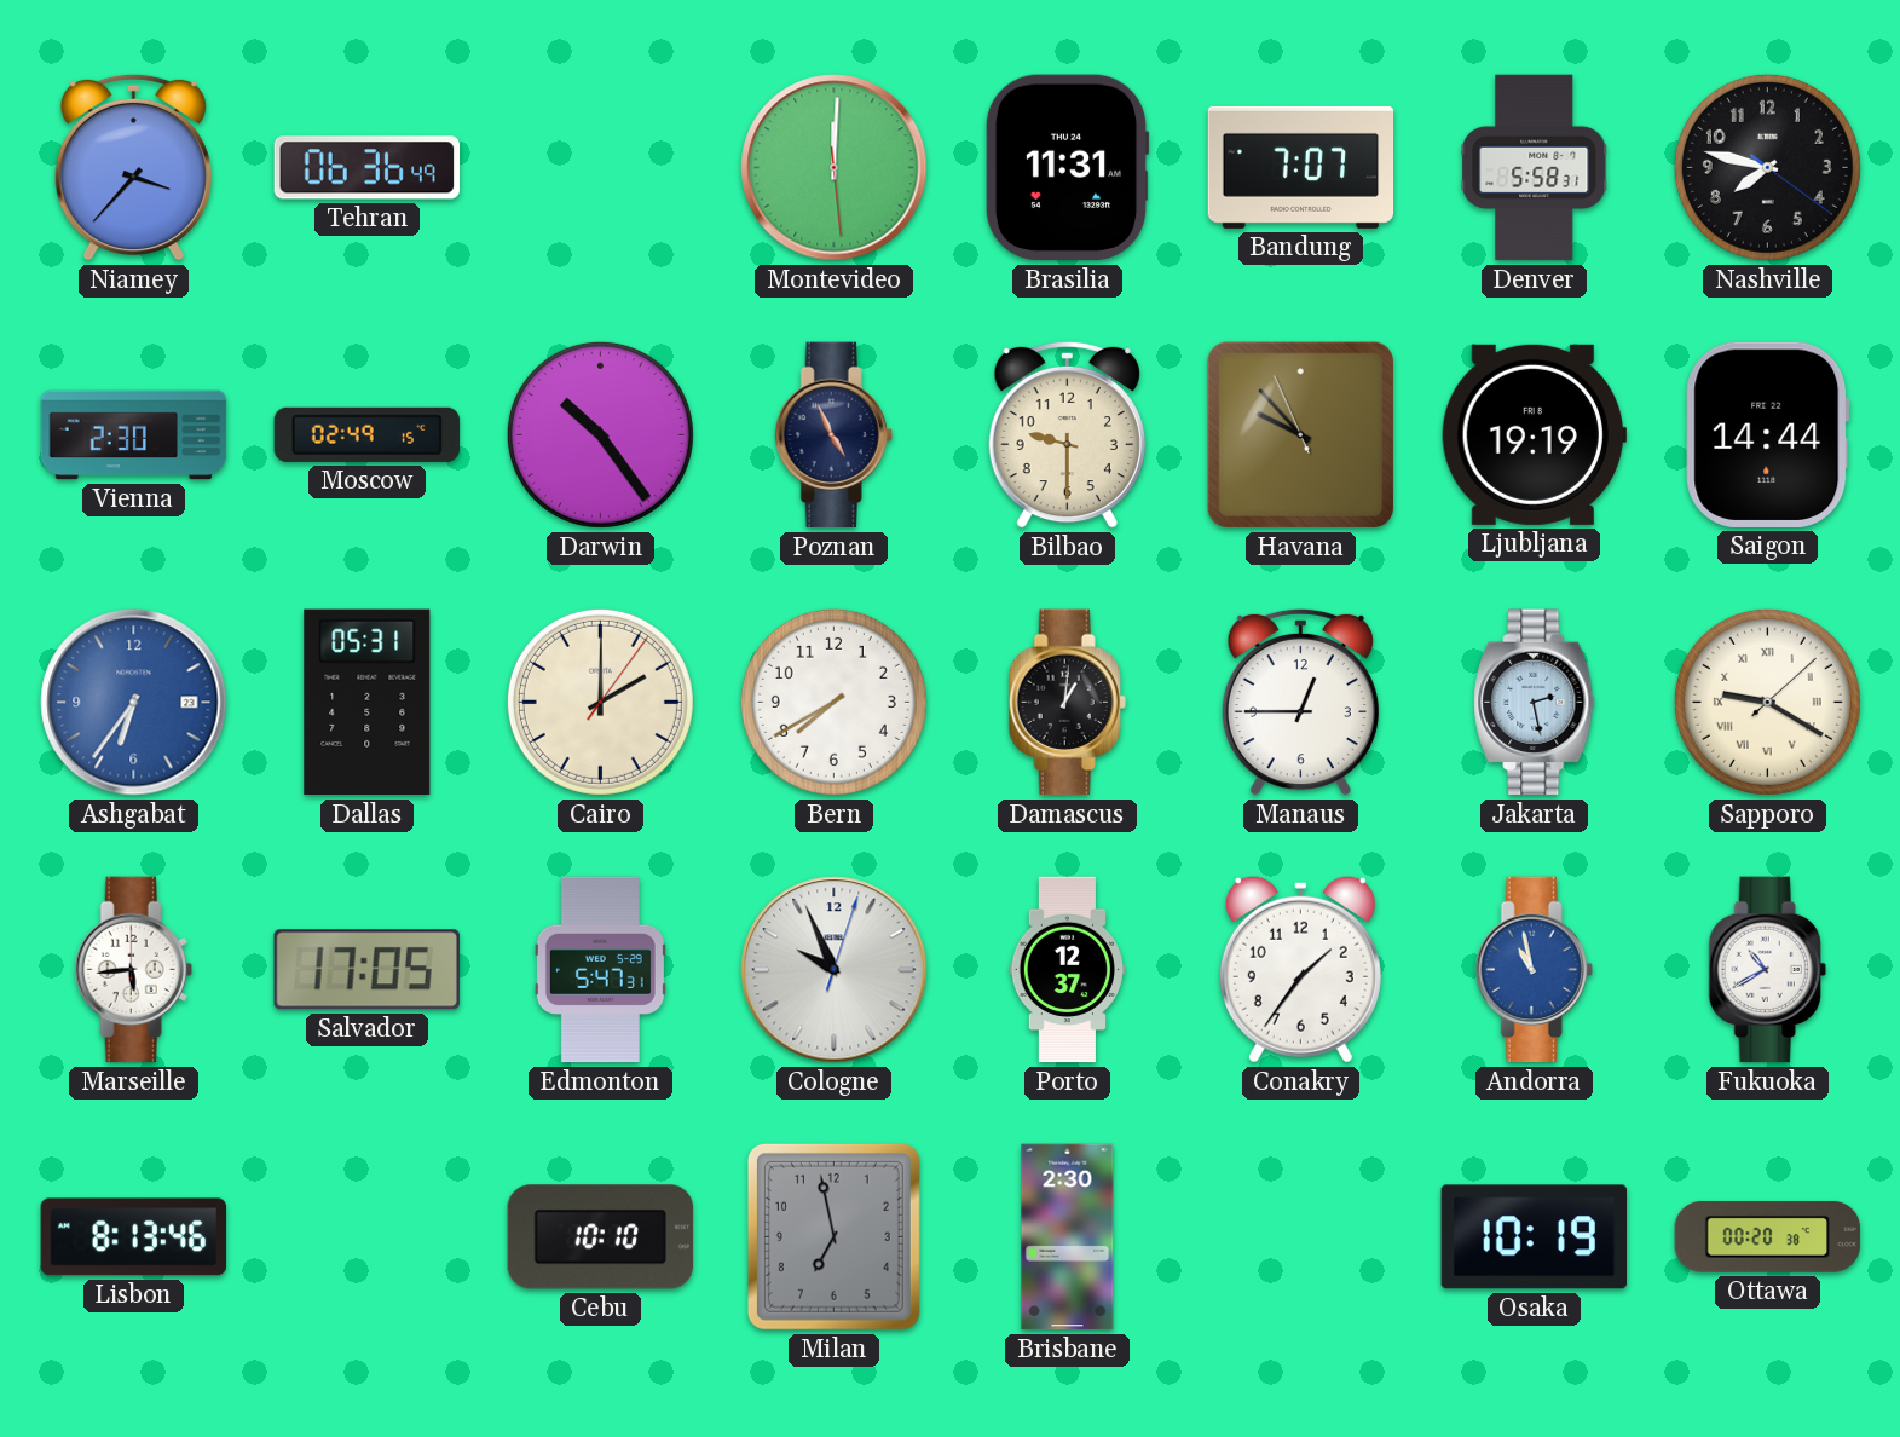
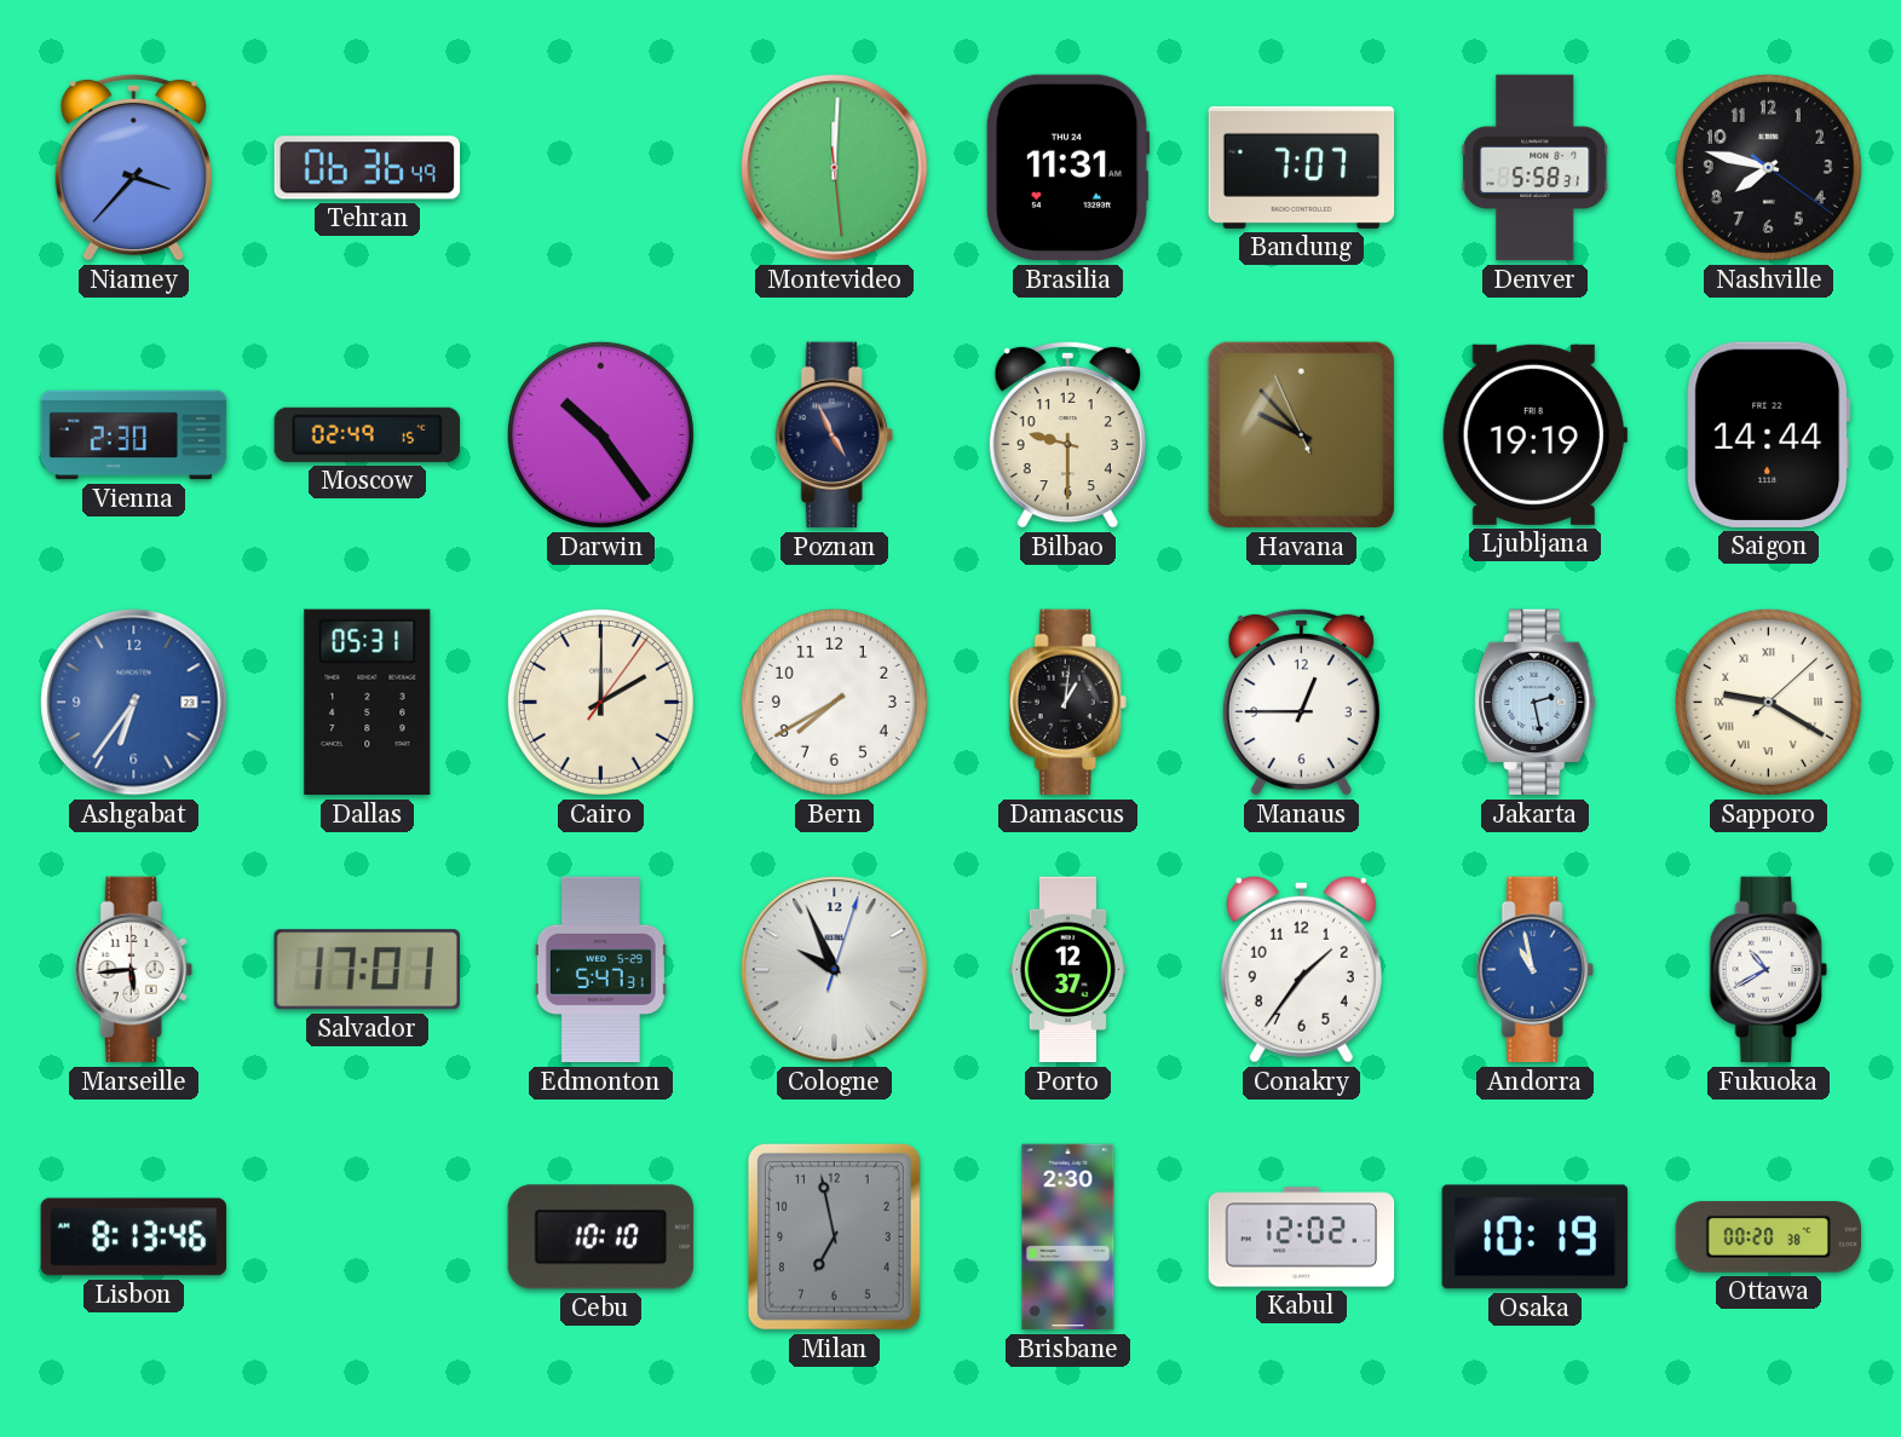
Salvador: 17:05 -> 17:01 (367, 970)
Kabul: none -> 12:02 (1302, 1237)
